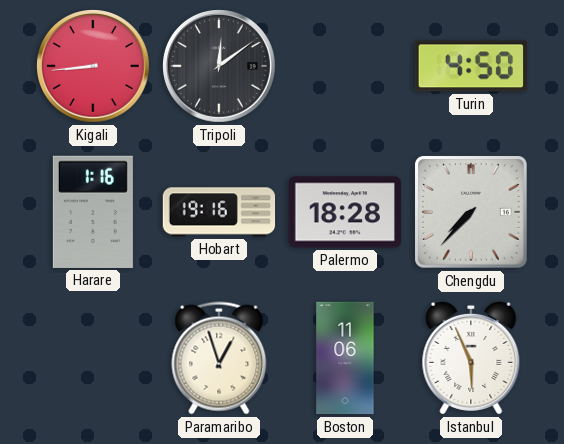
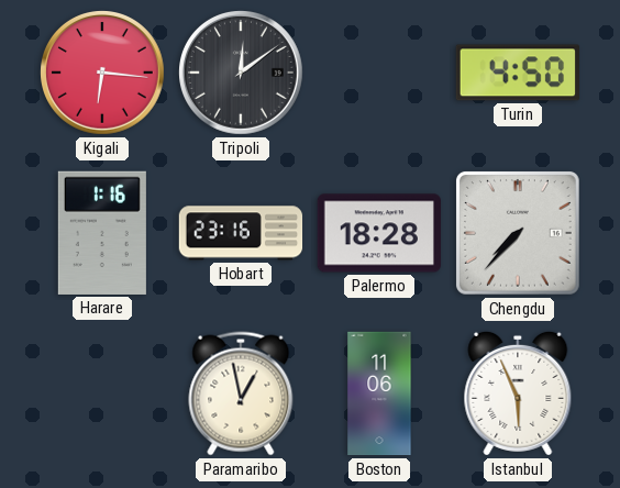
Kigali: 8:44 -> 6:16 (103, 74)
Hobart: 19:16 -> 23:16 (241, 233)
Paramaribo: 12:57 -> 12:58 (241, 393)
